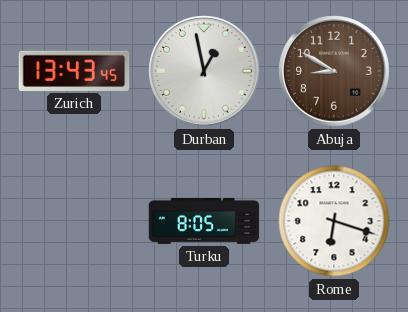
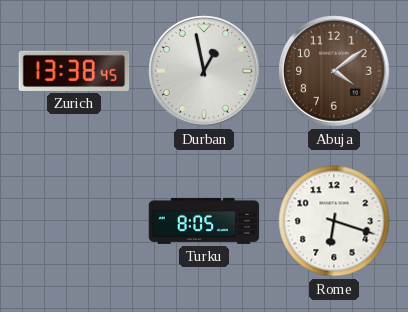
Zurich: 13:43 -> 13:38 (74, 71)
Abuja: 8:50 -> 4:09 (334, 71)
